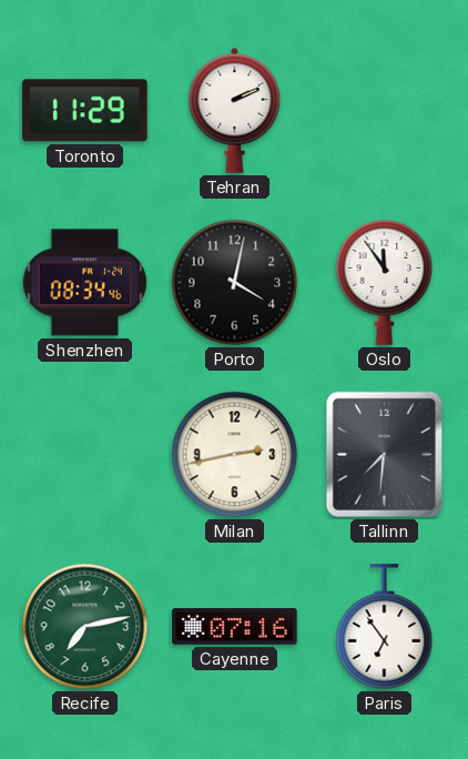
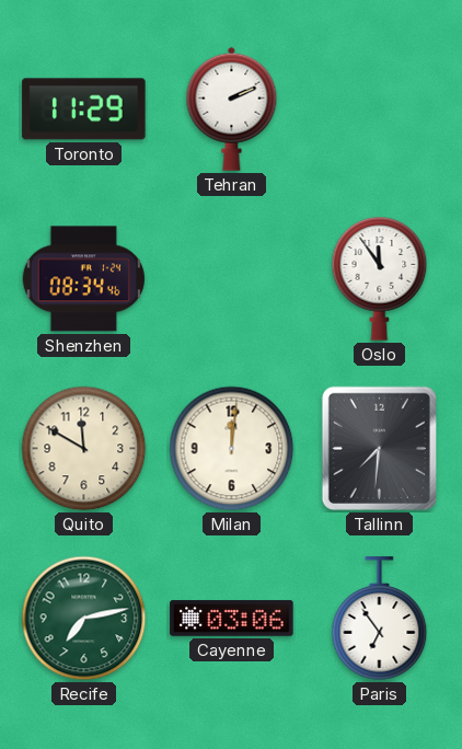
Porto: 4:02 -> none (235, 283)
Quito: none -> 11:50 (84, 449)
Milan: 2:43 -> 12:01 (232, 449)
Cayenne: 07:16 -> 03:06 (232, 619)
